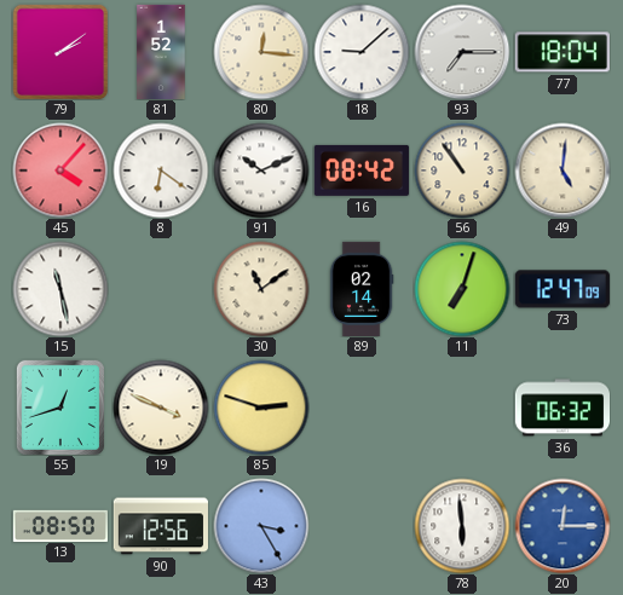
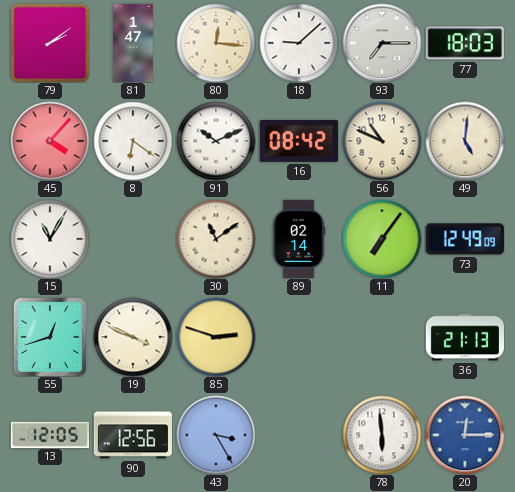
81: 1:52 -> 1:47 (133, 42)
77: 18:04 -> 18:03 (465, 43)
56: 10:54 -> 10:49 (382, 141)
15: 11:28 -> 11:05 (50, 239)
11: 7:03 -> 7:06 (382, 239)
73: 12:47 -> 12:49 (465, 239)
36: 06:32 -> 21:13 (464, 337)
13: 08:50 -> 12:05 (50, 434)
